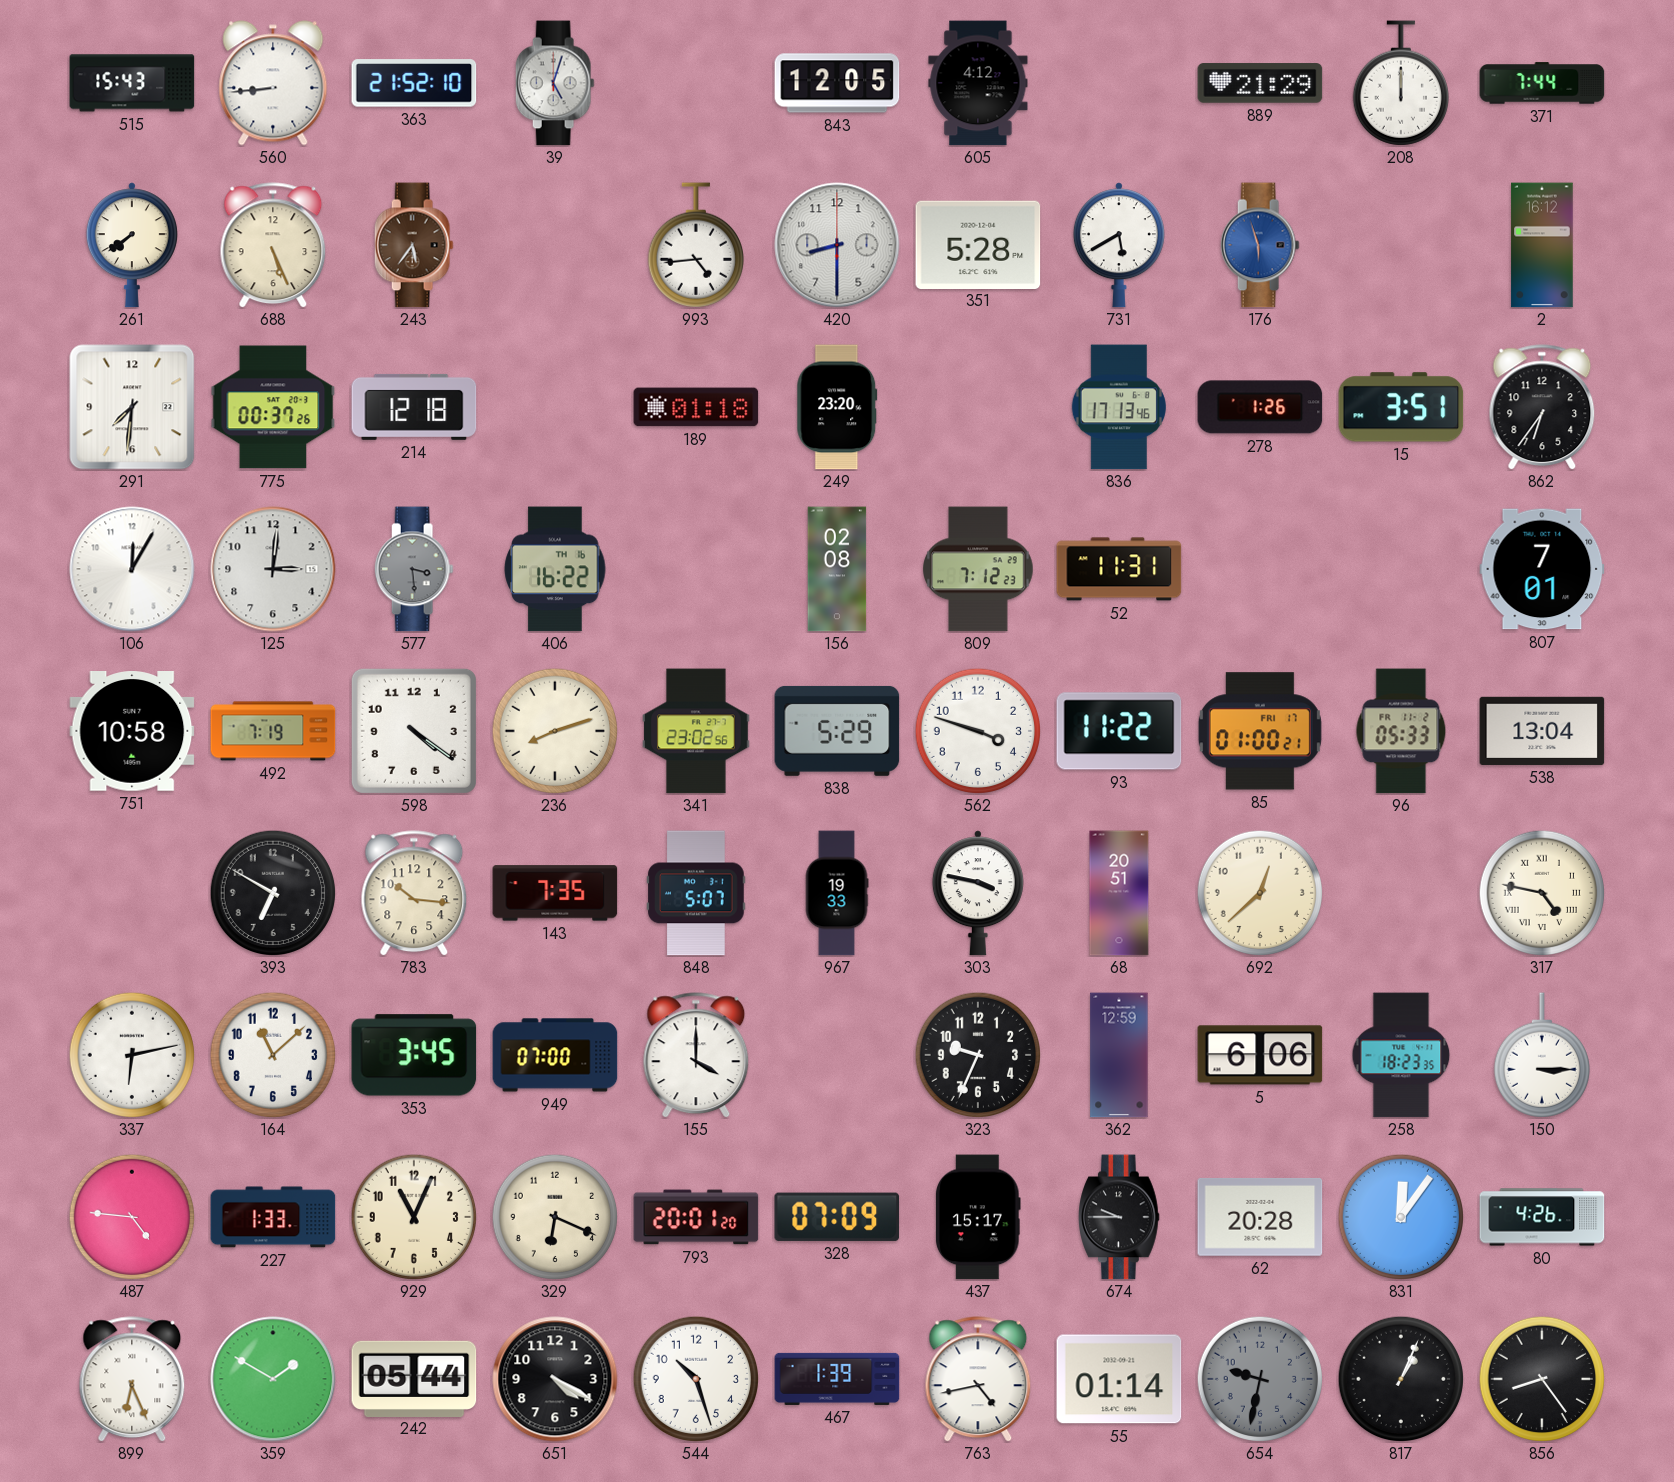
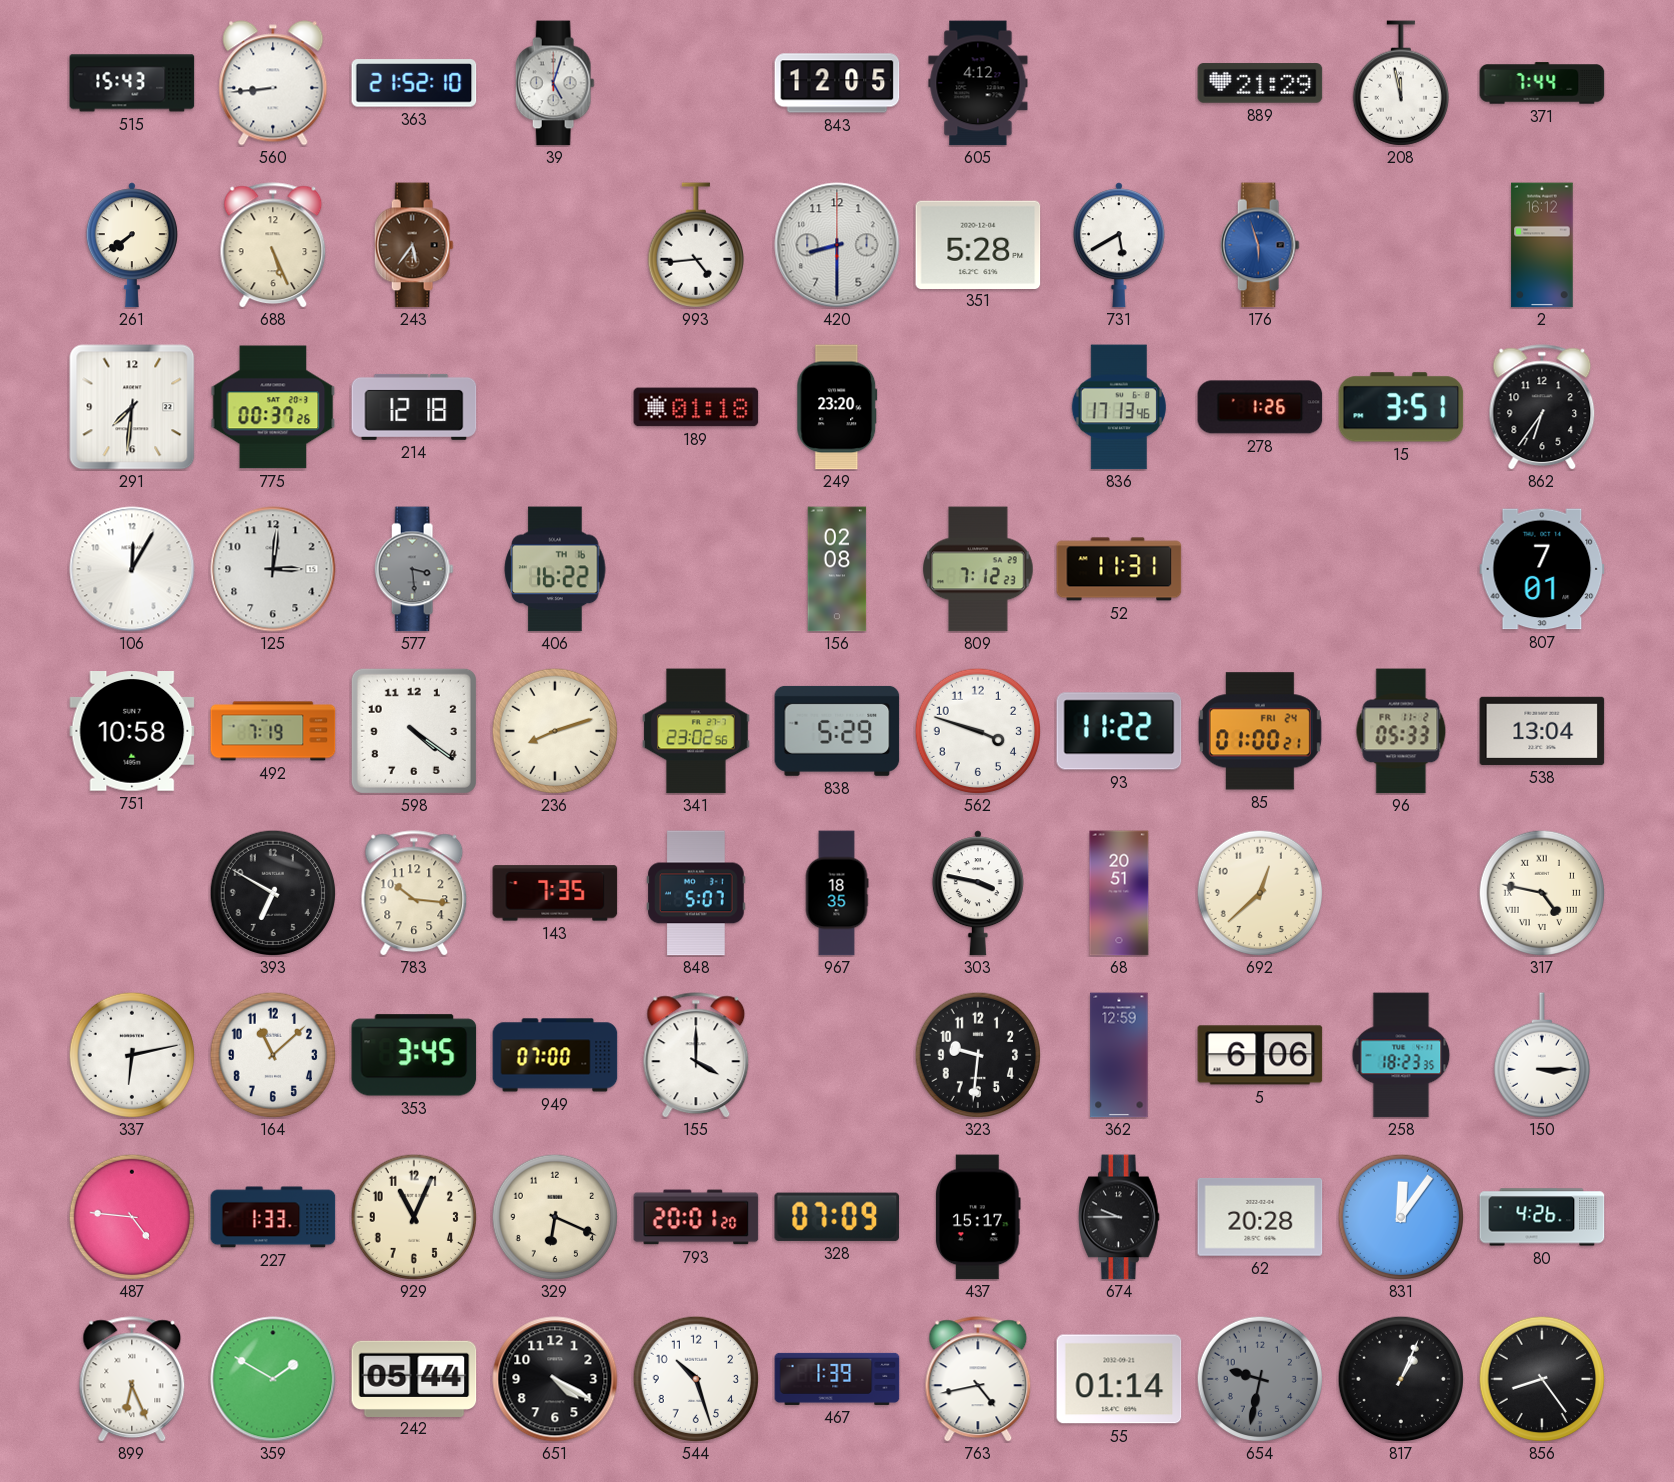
208: 12:00 -> 11:58 (1401, 83)
85 date: FRI 17 -> FRI 24 (1260, 731)
967: 19:33 -> 18:35 (837, 893)
323: 9:34 -> 9:31 (977, 1054)
